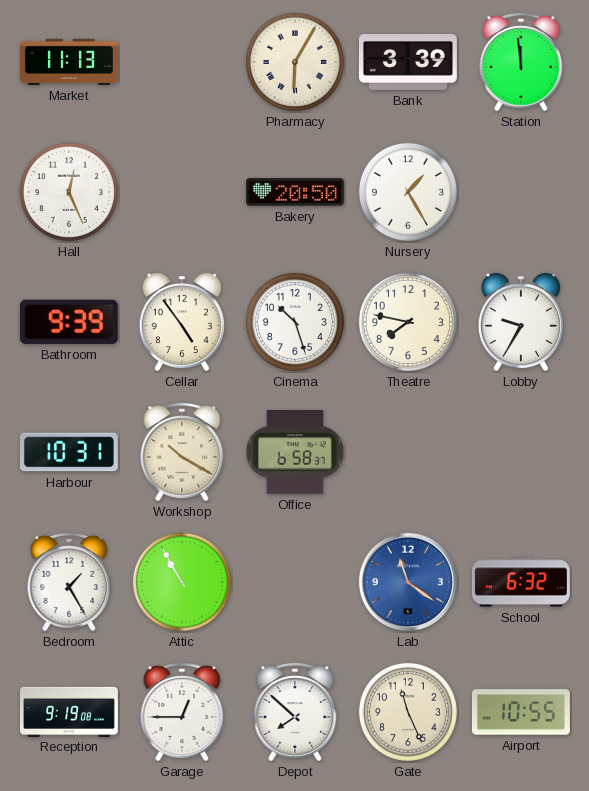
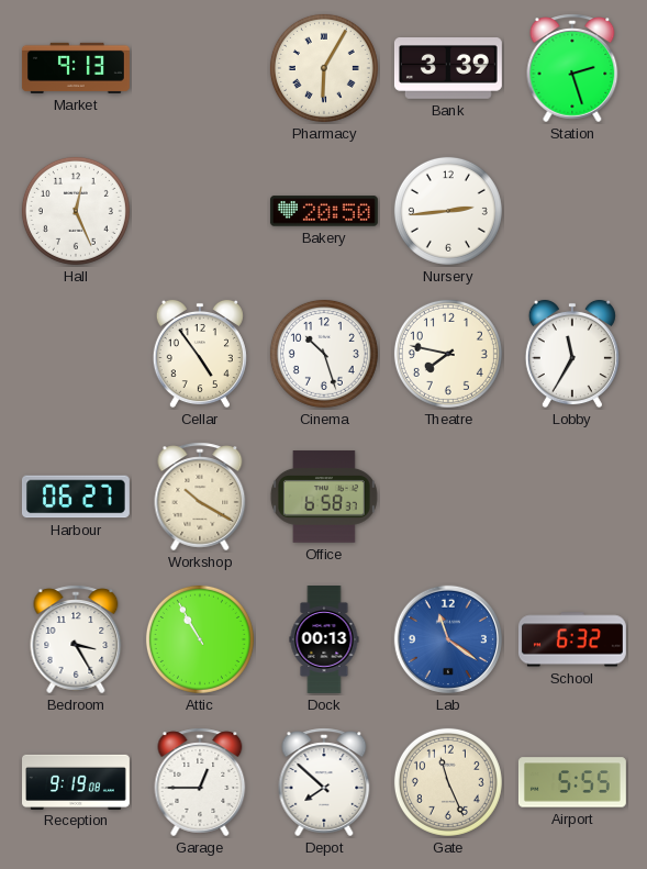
Market: 11:13 -> 9:13 (76, 68)
Station: 11:59 -> 2:27 (572, 68)
Nursery: 1:25 -> 2:44 (448, 211)
Bathroom: 9:39 -> none (69, 322)
Lobby: 9:35 -> 11:35 (572, 354)
Harbour: 10:31 -> 06:27 (76, 497)
Bedroom: 1:25 -> 3:25 (76, 639)
Dock: none -> 00:13 (324, 640)
Airport: 10:55 -> 5:55 (572, 782)
